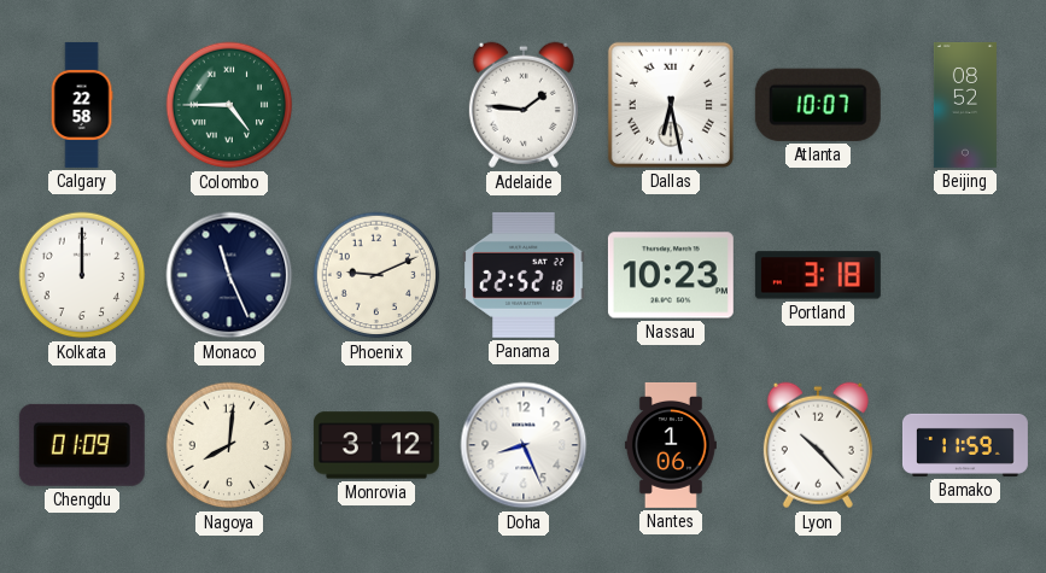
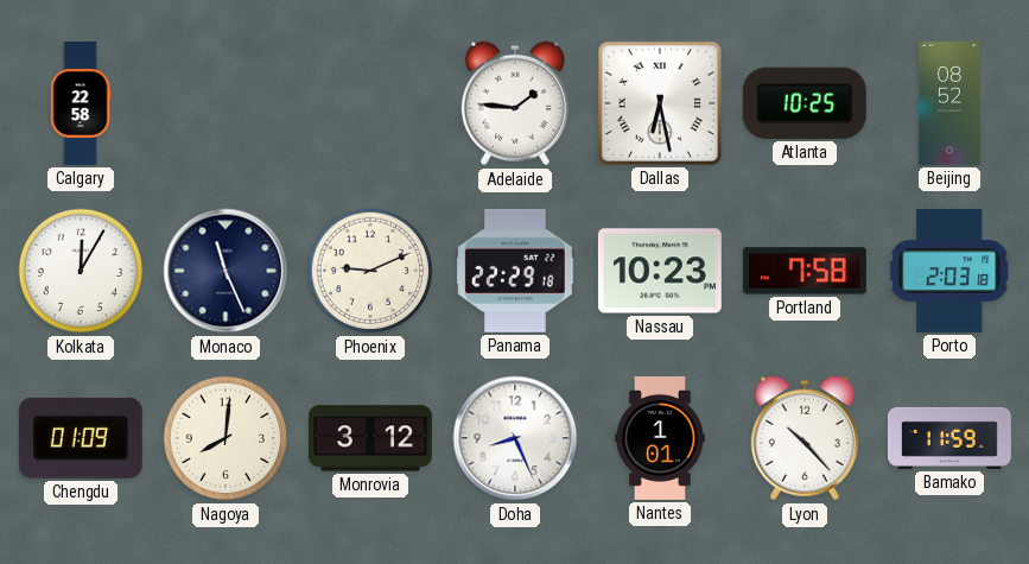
Colombo: 4:45 -> none (229, 105)
Atlanta: 10:07 -> 10:25 (805, 103)
Kolkata: 12:00 -> 12:05 (81, 271)
Panama: 22:52 -> 22:29 (515, 271)
Portland: 3:18 -> 7:58 (805, 271)
Porto: none -> 2:03 (949, 271)
Nantes: 1:06 -> 1:01 (660, 438)
